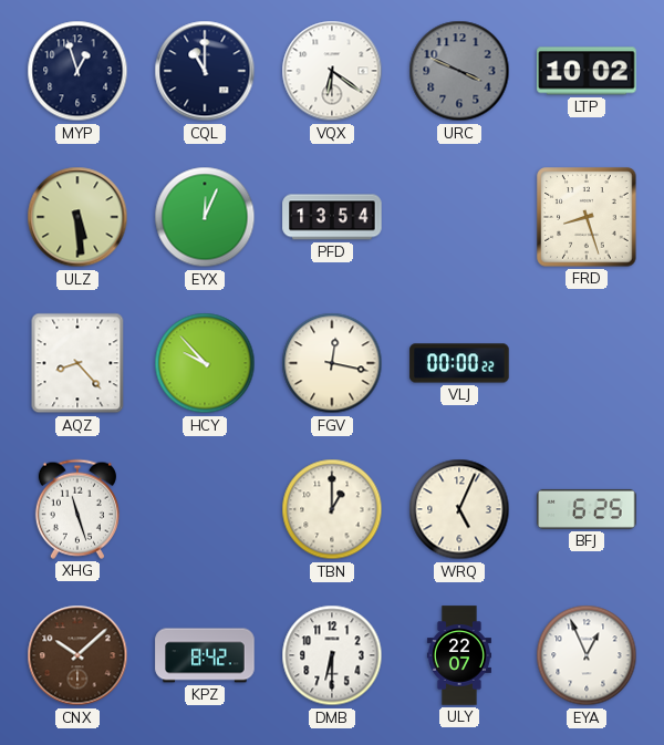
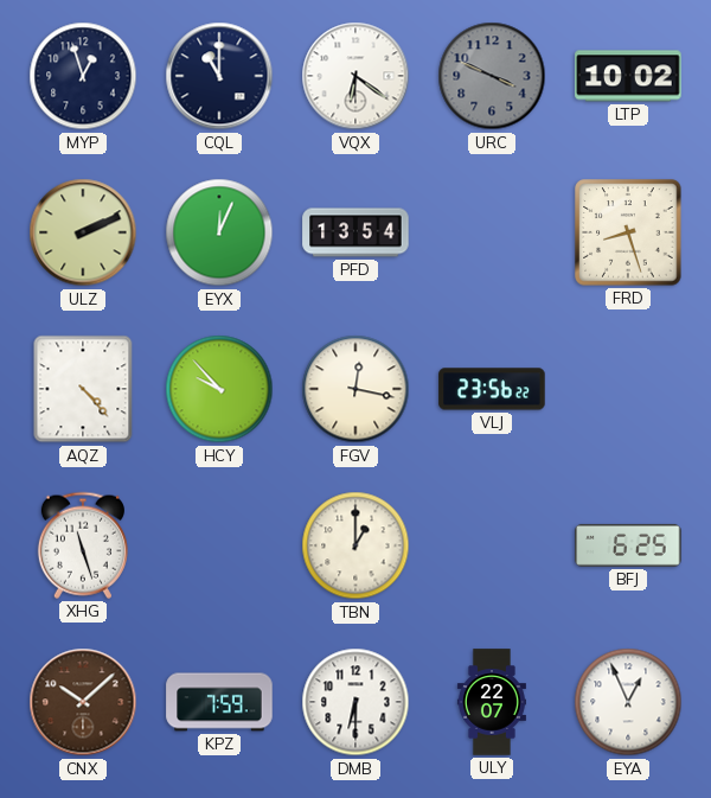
ULZ: 5:29 -> 2:11 (83, 232)
AQZ: 8:23 -> 4:23 (83, 389)
VLJ: 00:00 -> 23:56 (492, 389)
WRQ: 5:04 -> none (459, 509)
KPZ: 8:42 -> 7:59 (219, 702)
